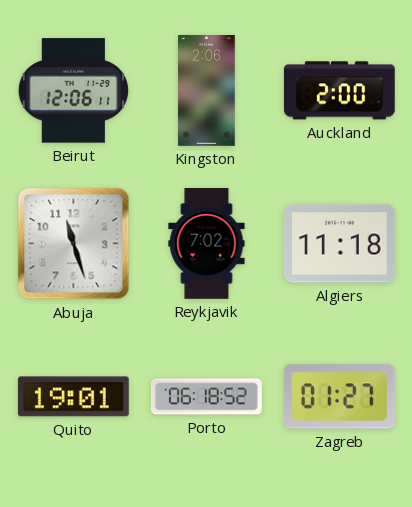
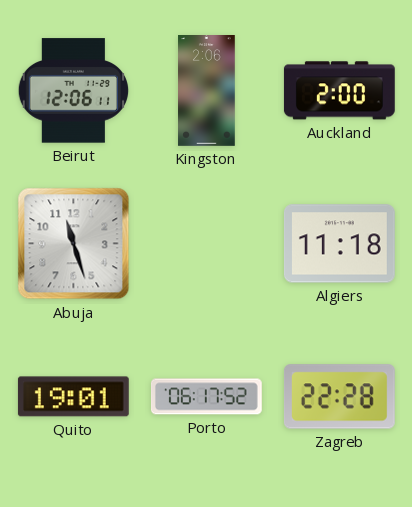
Reykjavik: 7:02 -> none (207, 244)
Porto: 06:18 -> 06:17 (206, 397)
Zagreb: 01:27 -> 22:28 (339, 397)
